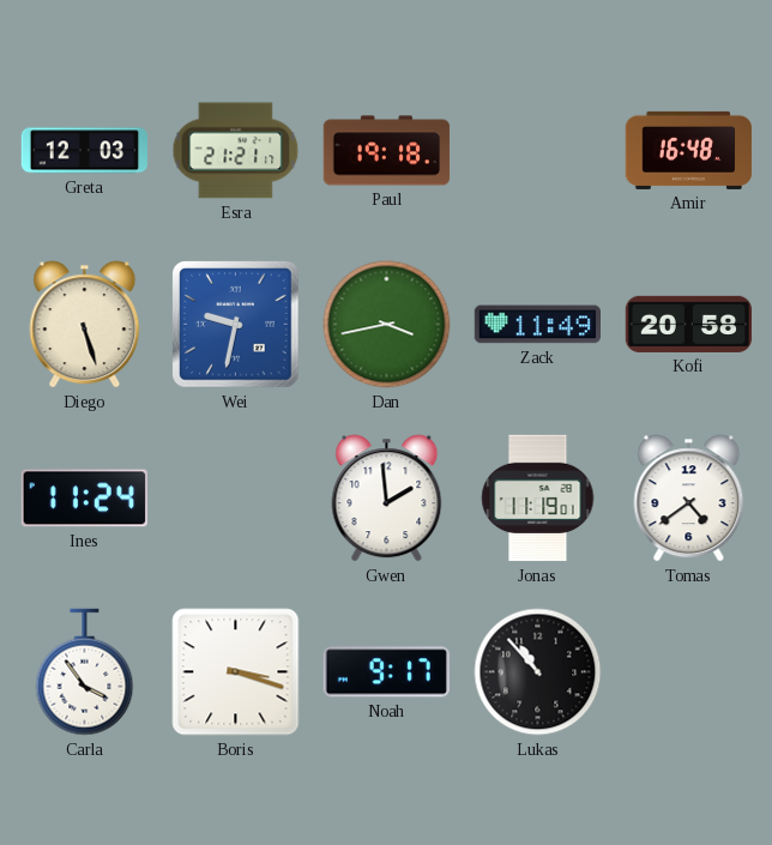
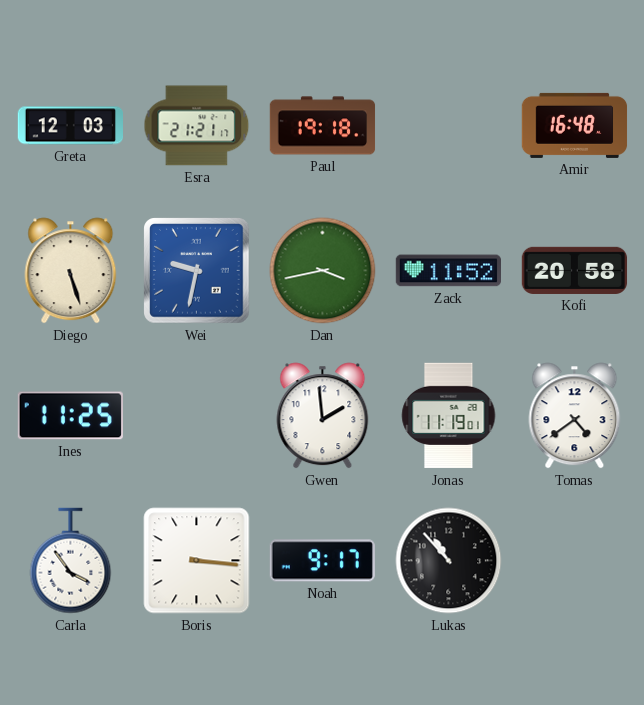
Zack: 11:49 -> 11:52 (449, 271)
Ines: 11:24 -> 11:25 (70, 416)
Boris: 3:18 -> 3:16 (197, 561)
